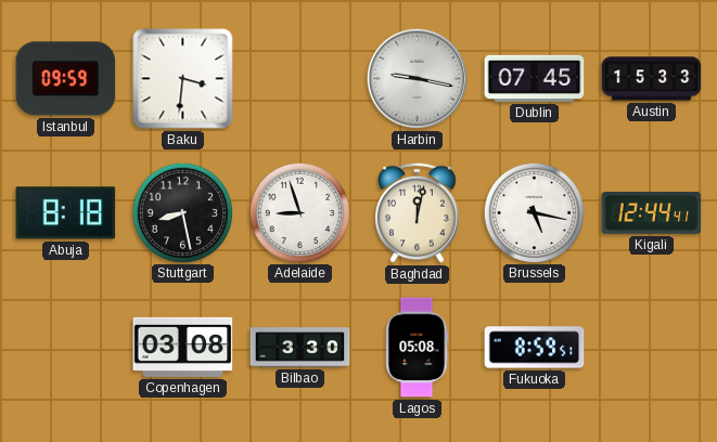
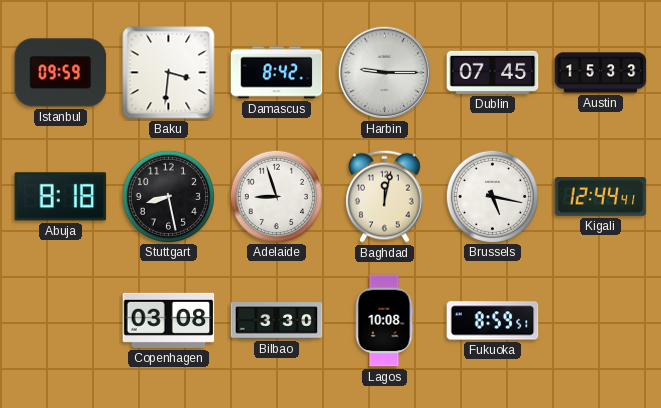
Damascus: none -> 8:42 (277, 73)
Harbin: 9:17 -> 9:15 (385, 73)
Lagos: 05:08 -> 10:08 (384, 321)
